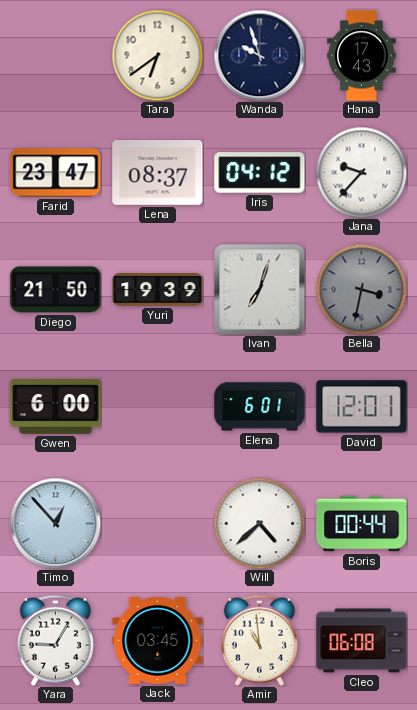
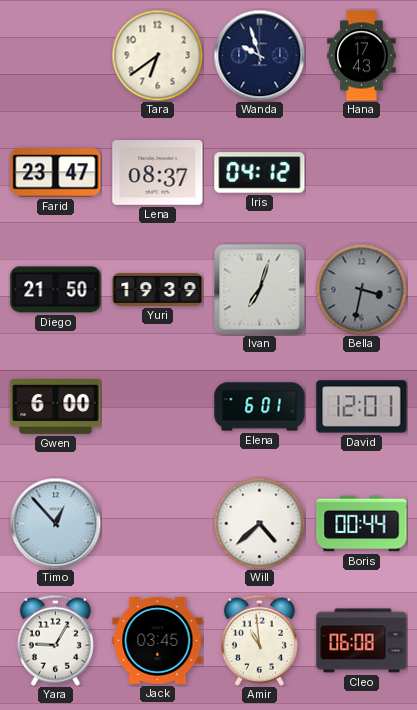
Jana: 9:37 -> none (361, 172)
